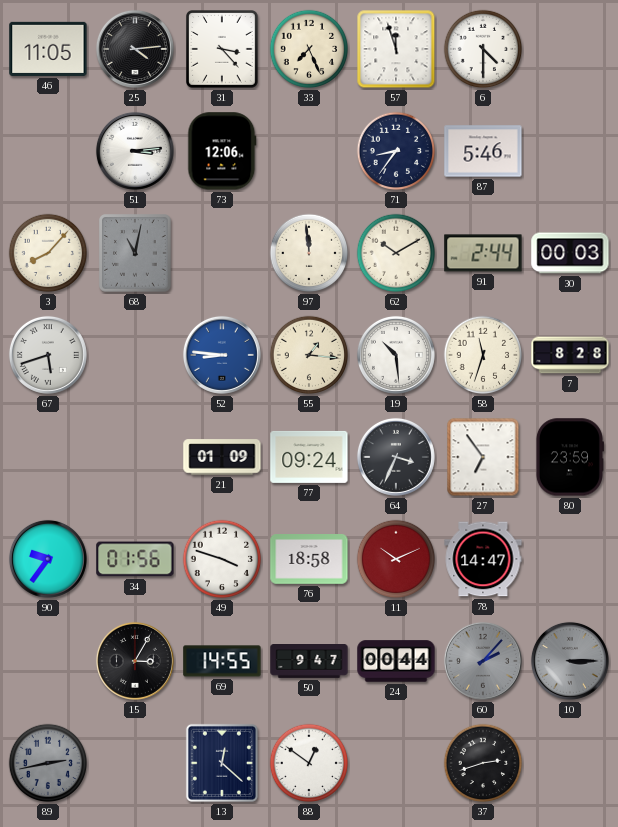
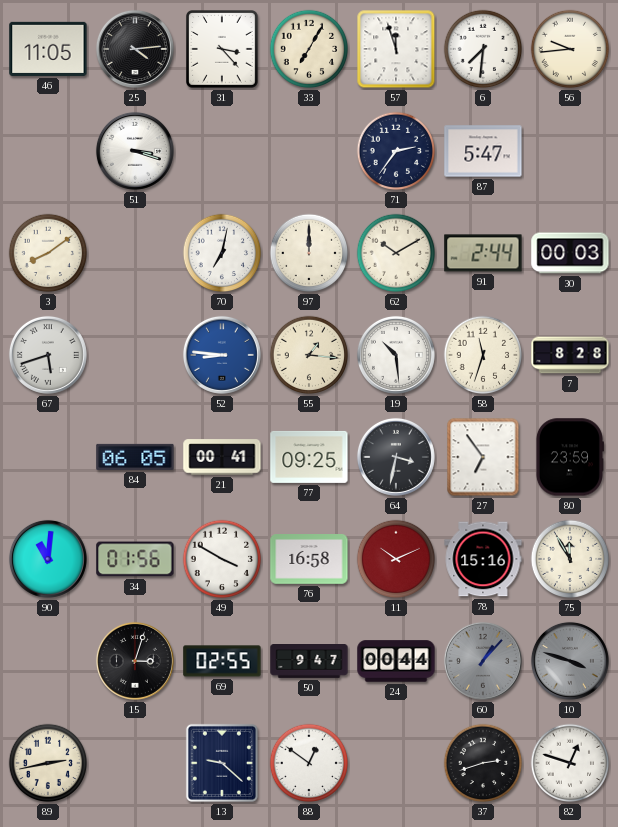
33: 7:26 -> 7:05 (309, 49)
6: 4:30 -> 7:31 (483, 49)
56: none -> 9:44 (570, 49)
51: 3:14 -> 3:18 (135, 151)
73: 12:06 -> none (222, 151)
71: 8:36 -> 2:36 (396, 151)
87: 5:46 -> 5:47 (483, 151)
3: 8:07 -> 8:09 (48, 253)
68: 11:02 -> none (136, 253)
70: none -> 7:02 (222, 253)
97: 11:59 -> 12:00 (309, 253)
84: none -> 06:05 (135, 457)
21: 01:09 -> 00:41 (222, 457)
77: 09:24 -> 09:25 (309, 457)
64: 3:34 -> 3:32 (396, 457)
90: 9:36 -> 11:01 (48, 559)
49: 3:48 -> 3:50 (222, 559)
76: 18:58 -> 16:58 (309, 560)
78: 14:47 -> 15:16 (483, 559)
75: none -> 11:55 (570, 559)
15: 3:05 -> 3:03 (135, 661)
69: 14:55 -> 02:55 (222, 661)
60: 2:07 -> 1:07 (483, 661)
10: 3:15 -> 3:48 (570, 661)
89 dial: grey -> cream (48, 763)
13: 12:22 -> 9:22 (222, 763)
82: none -> 12:48 (570, 763)
